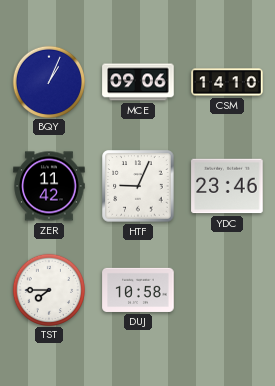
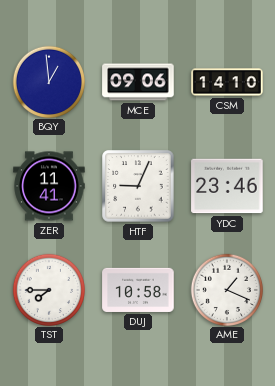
BQY: 1:04 -> 12:59 (48, 81)
ZER: 11:42 -> 11:41 (49, 186)
AME: none -> 1:19 (226, 289)
